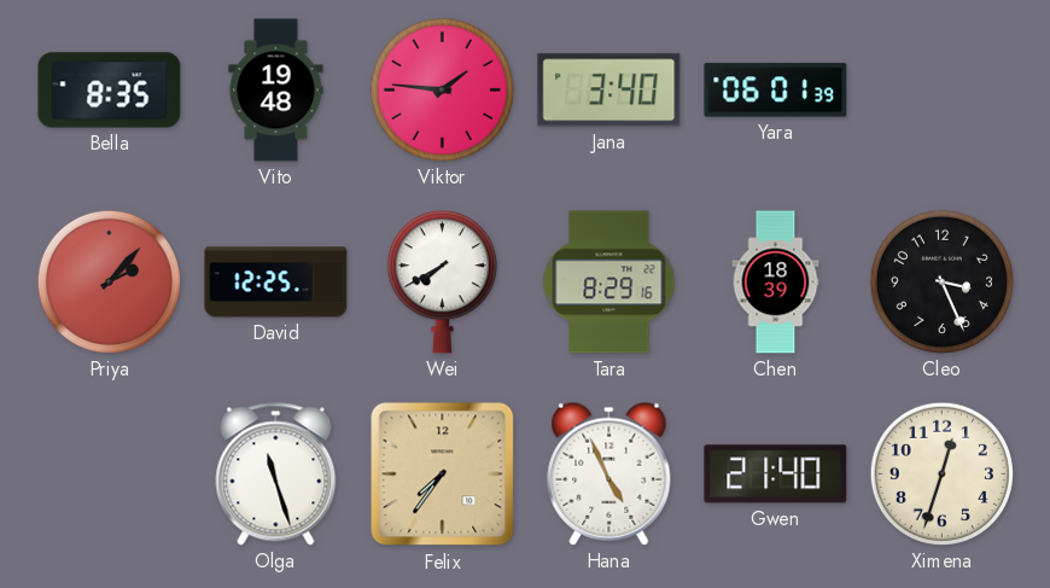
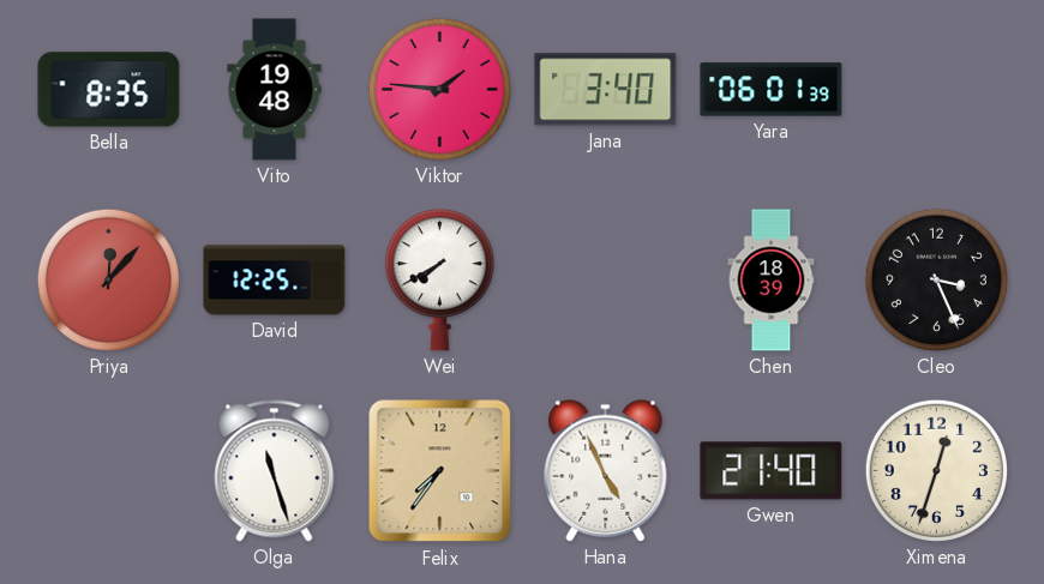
Priya: 2:07 -> 12:07 (108, 279)
Tara: 8:29 -> none (609, 283)
